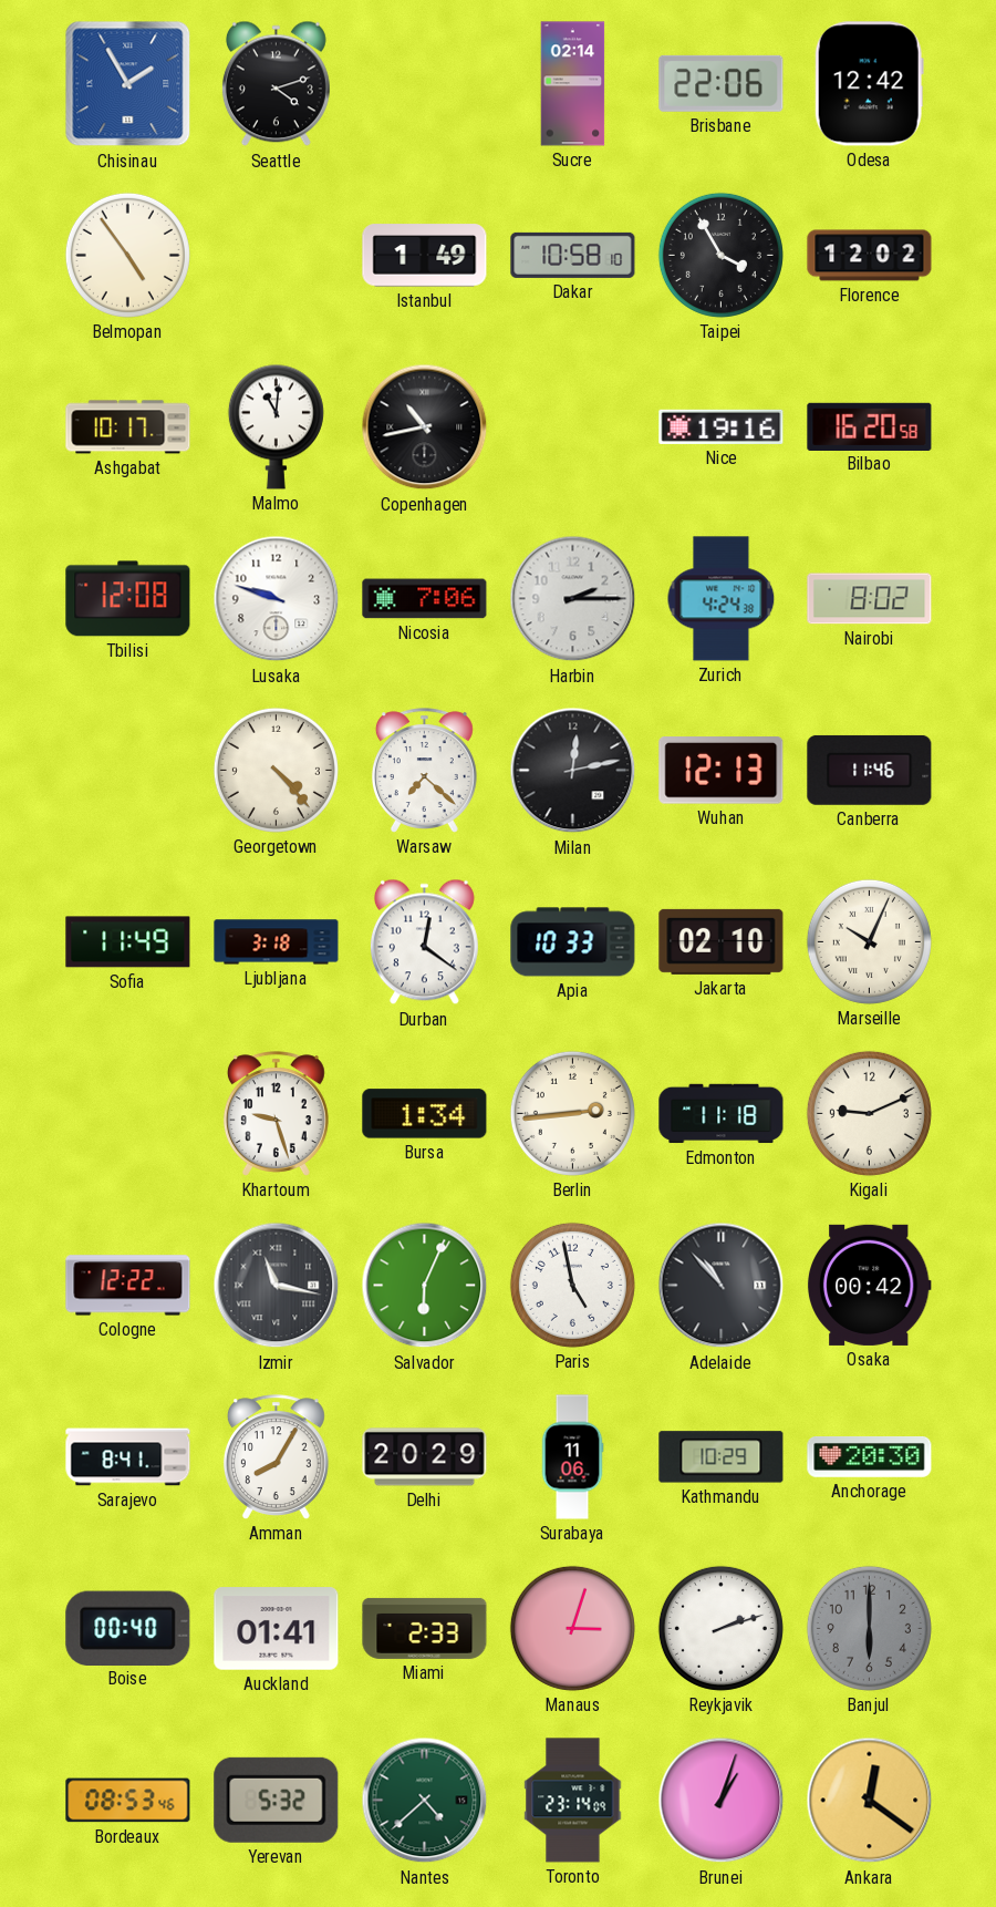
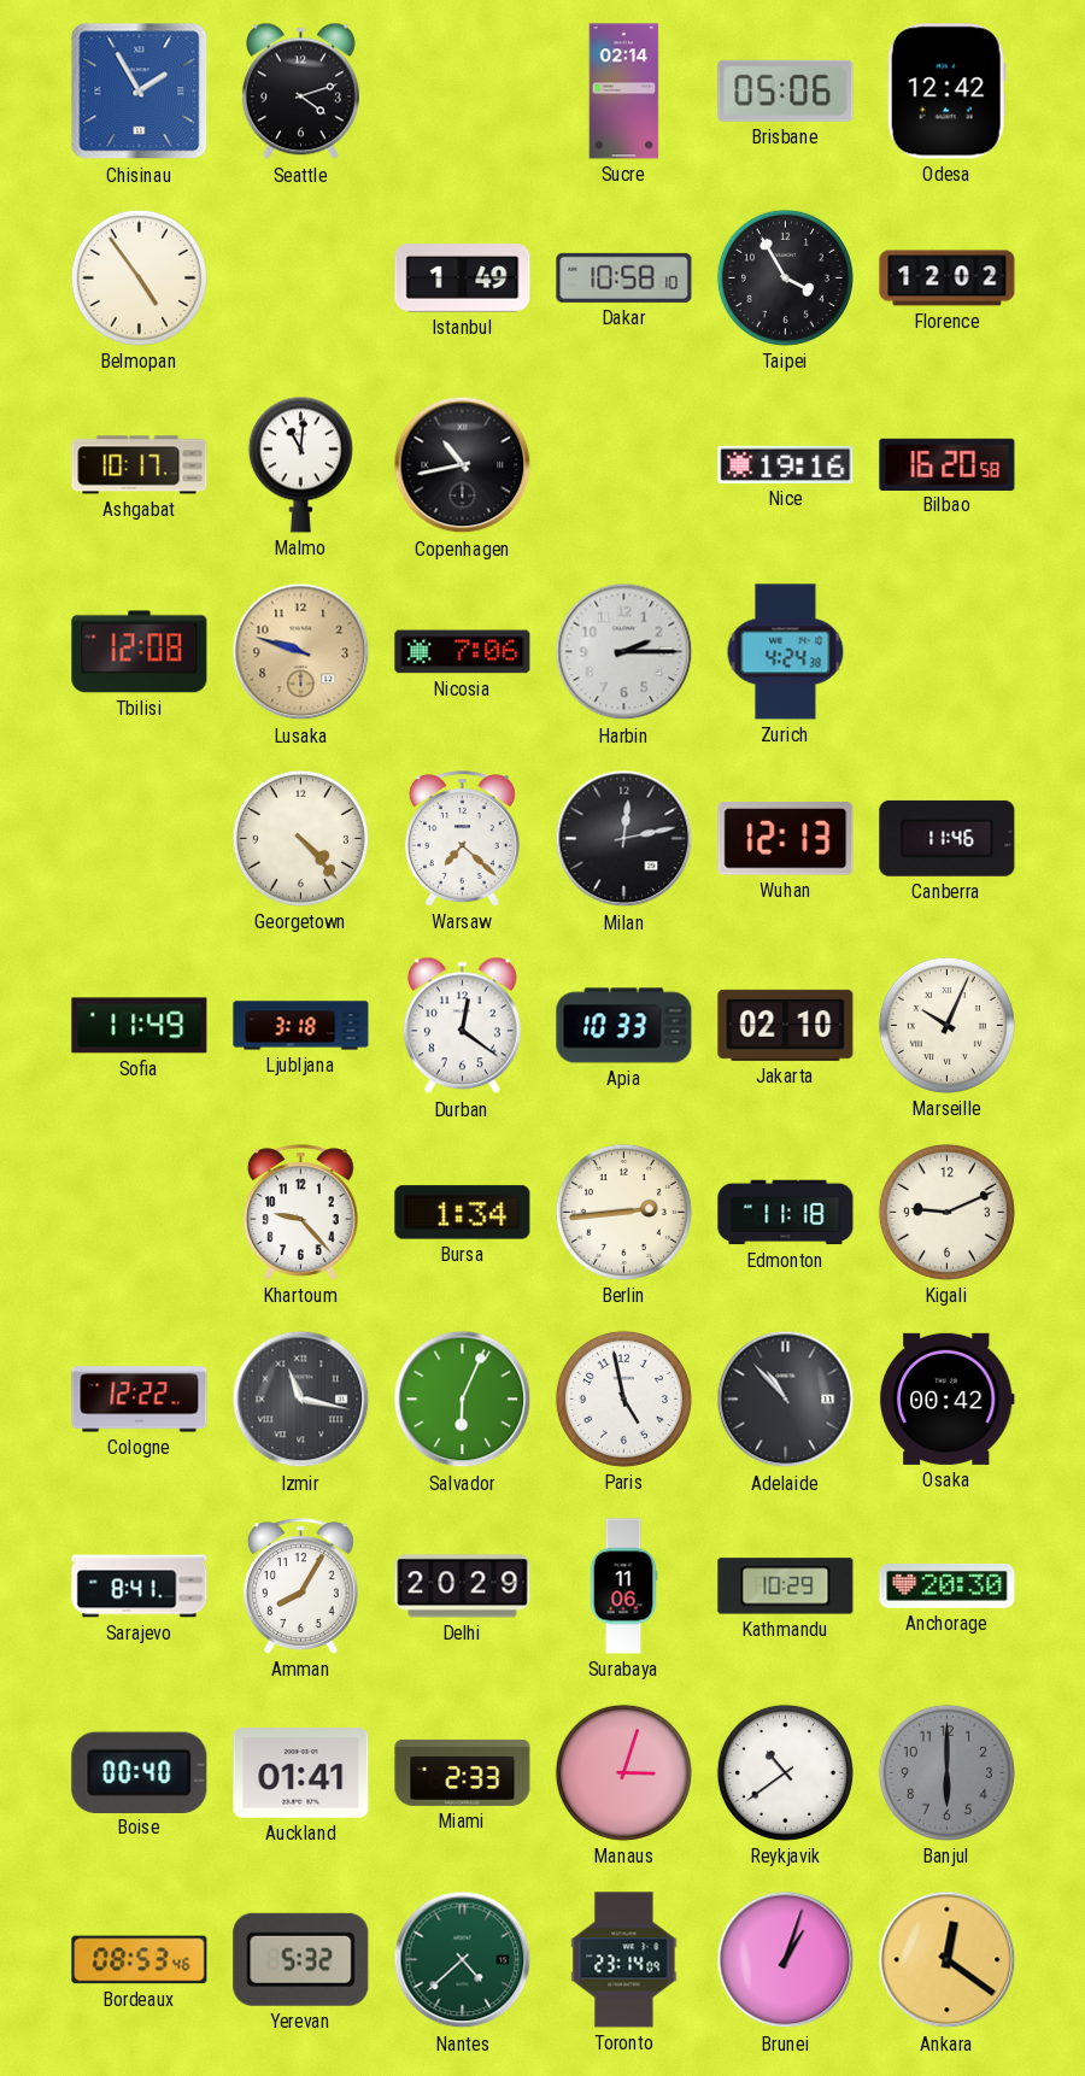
Brisbane: 22:06 -> 05:06 (786, 90)
Lusaka dial: white -> champagne (301, 652)
Nairobi: 8:02 -> none (870, 599)
Khartoum: 9:27 -> 9:23 (300, 1213)
Reykjavik: 2:12 -> 10:39 (785, 1772)
